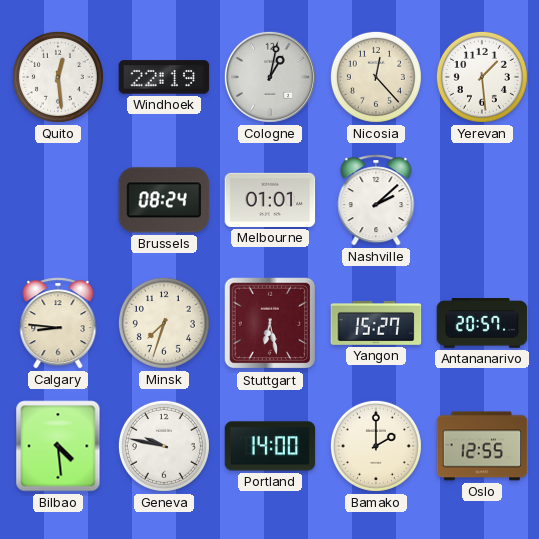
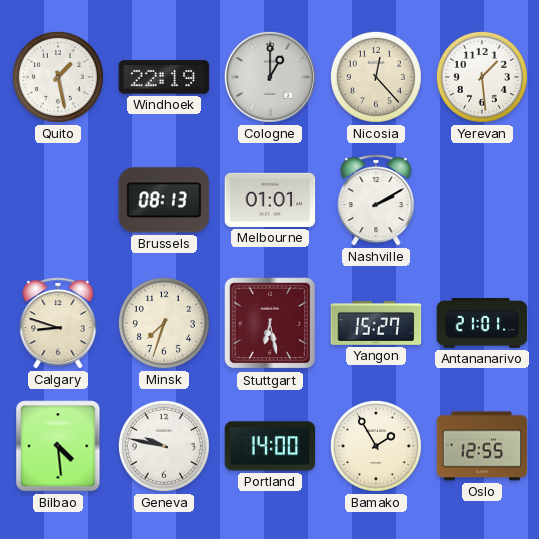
Quito: 12:29 -> 1:28 (58, 77)
Cologne: 1:02 -> 1:00 (270, 77)
Brussels: 08:24 -> 08:13 (164, 200)
Nashville: 2:08 -> 2:10 (376, 200)
Calgary: 8:46 -> 8:48 (58, 323)
Antananarivo: 20:57 -> 21:01 (482, 323)
Bamako: 2:00 -> 1:55 (376, 446)
